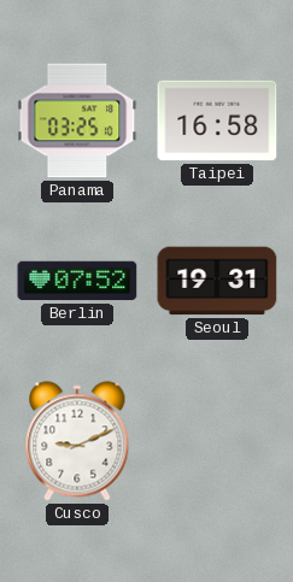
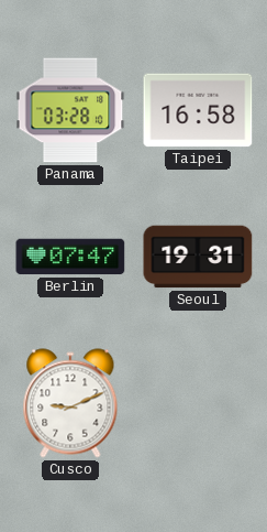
Panama: 03:25 -> 03:28 (70, 110)
Berlin: 07:52 -> 07:47 (70, 257)
